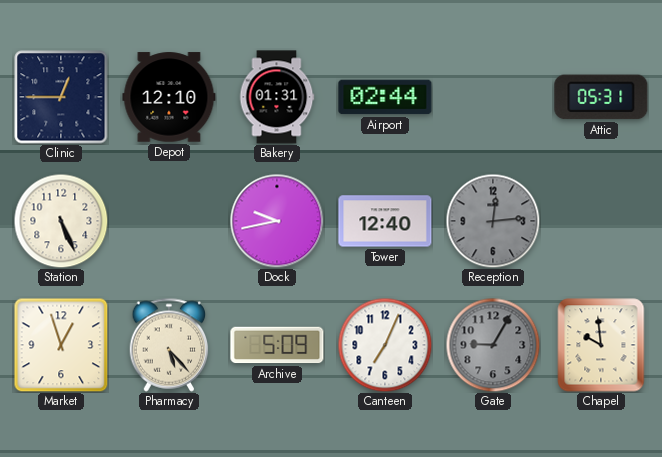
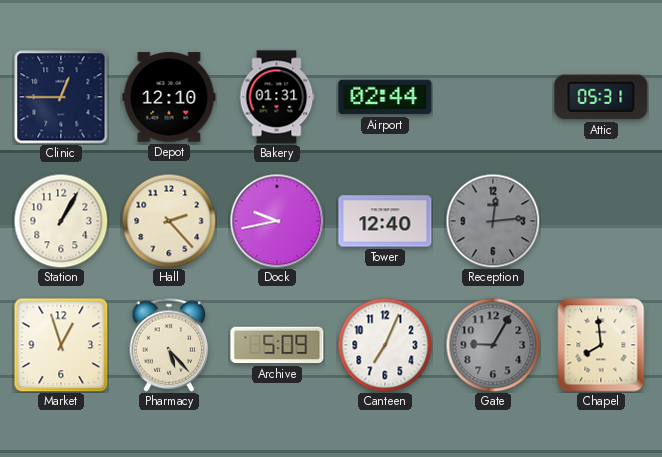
Station: 5:26 -> 1:05 (61, 221)
Hall: none -> 2:23 (169, 221)
Chapel: 9:59 -> 7:59 (601, 345)
